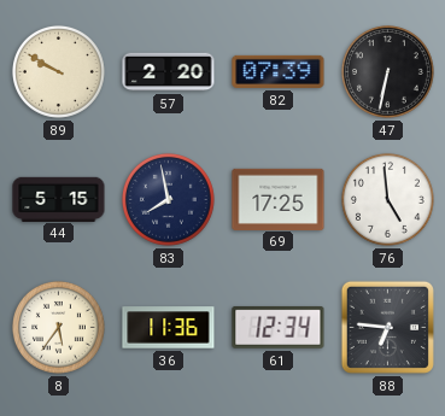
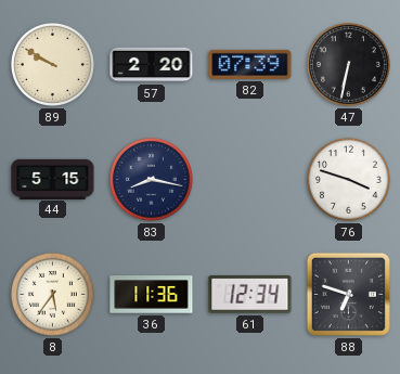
83: 7:58 -> 8:17 (151, 179)
69: 17:25 -> none (279, 199)
76: 4:59 -> 3:48 (348, 179)
88: 6:46 -> 6:48 (348, 294)
